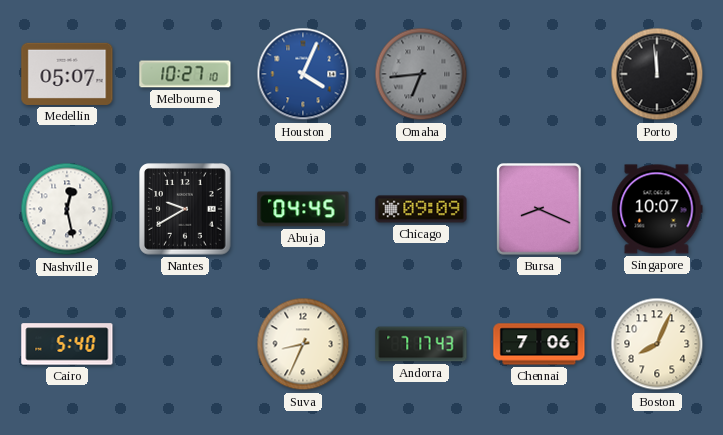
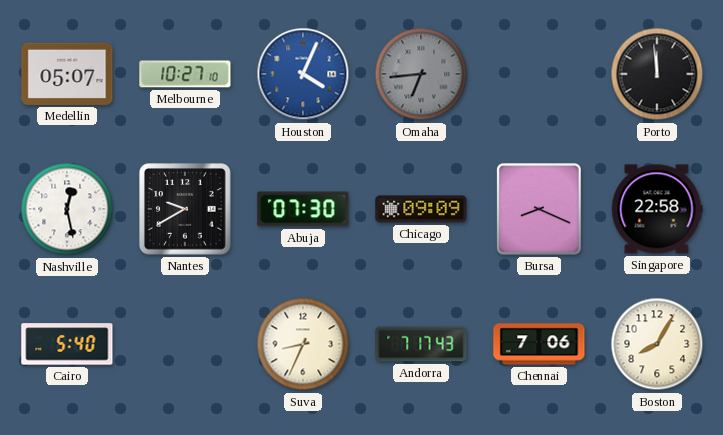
Abuja: 04:45 -> 07:30 (303, 209)
Singapore: 10:07 -> 22:58 (657, 209)
Boston: 8:04 -> 8:05 (657, 344)
